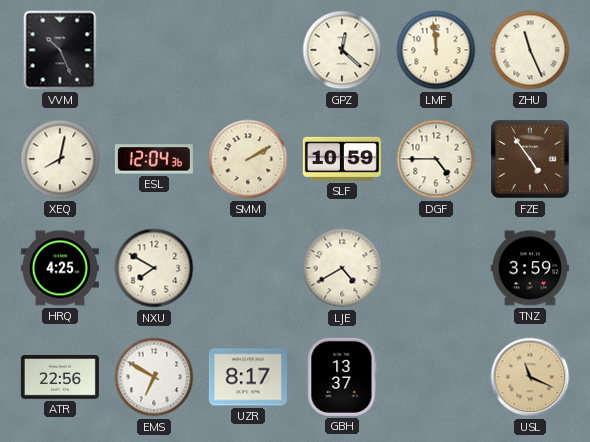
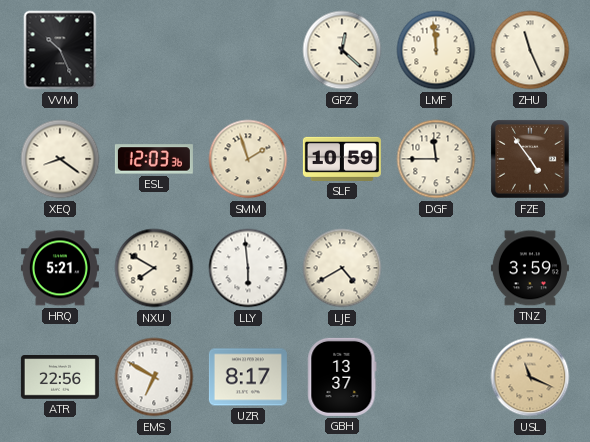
XEQ: 8:02 -> 8:21 (60, 159)
ESL: 12:04 -> 12:03 (154, 159)
SMM: 2:10 -> 1:57 (248, 159)
DGF: 4:45 -> 11:45 (436, 159)
HRQ: 4:25 -> 5:21 (60, 268)
LLY: none -> 5:59 (248, 268)
